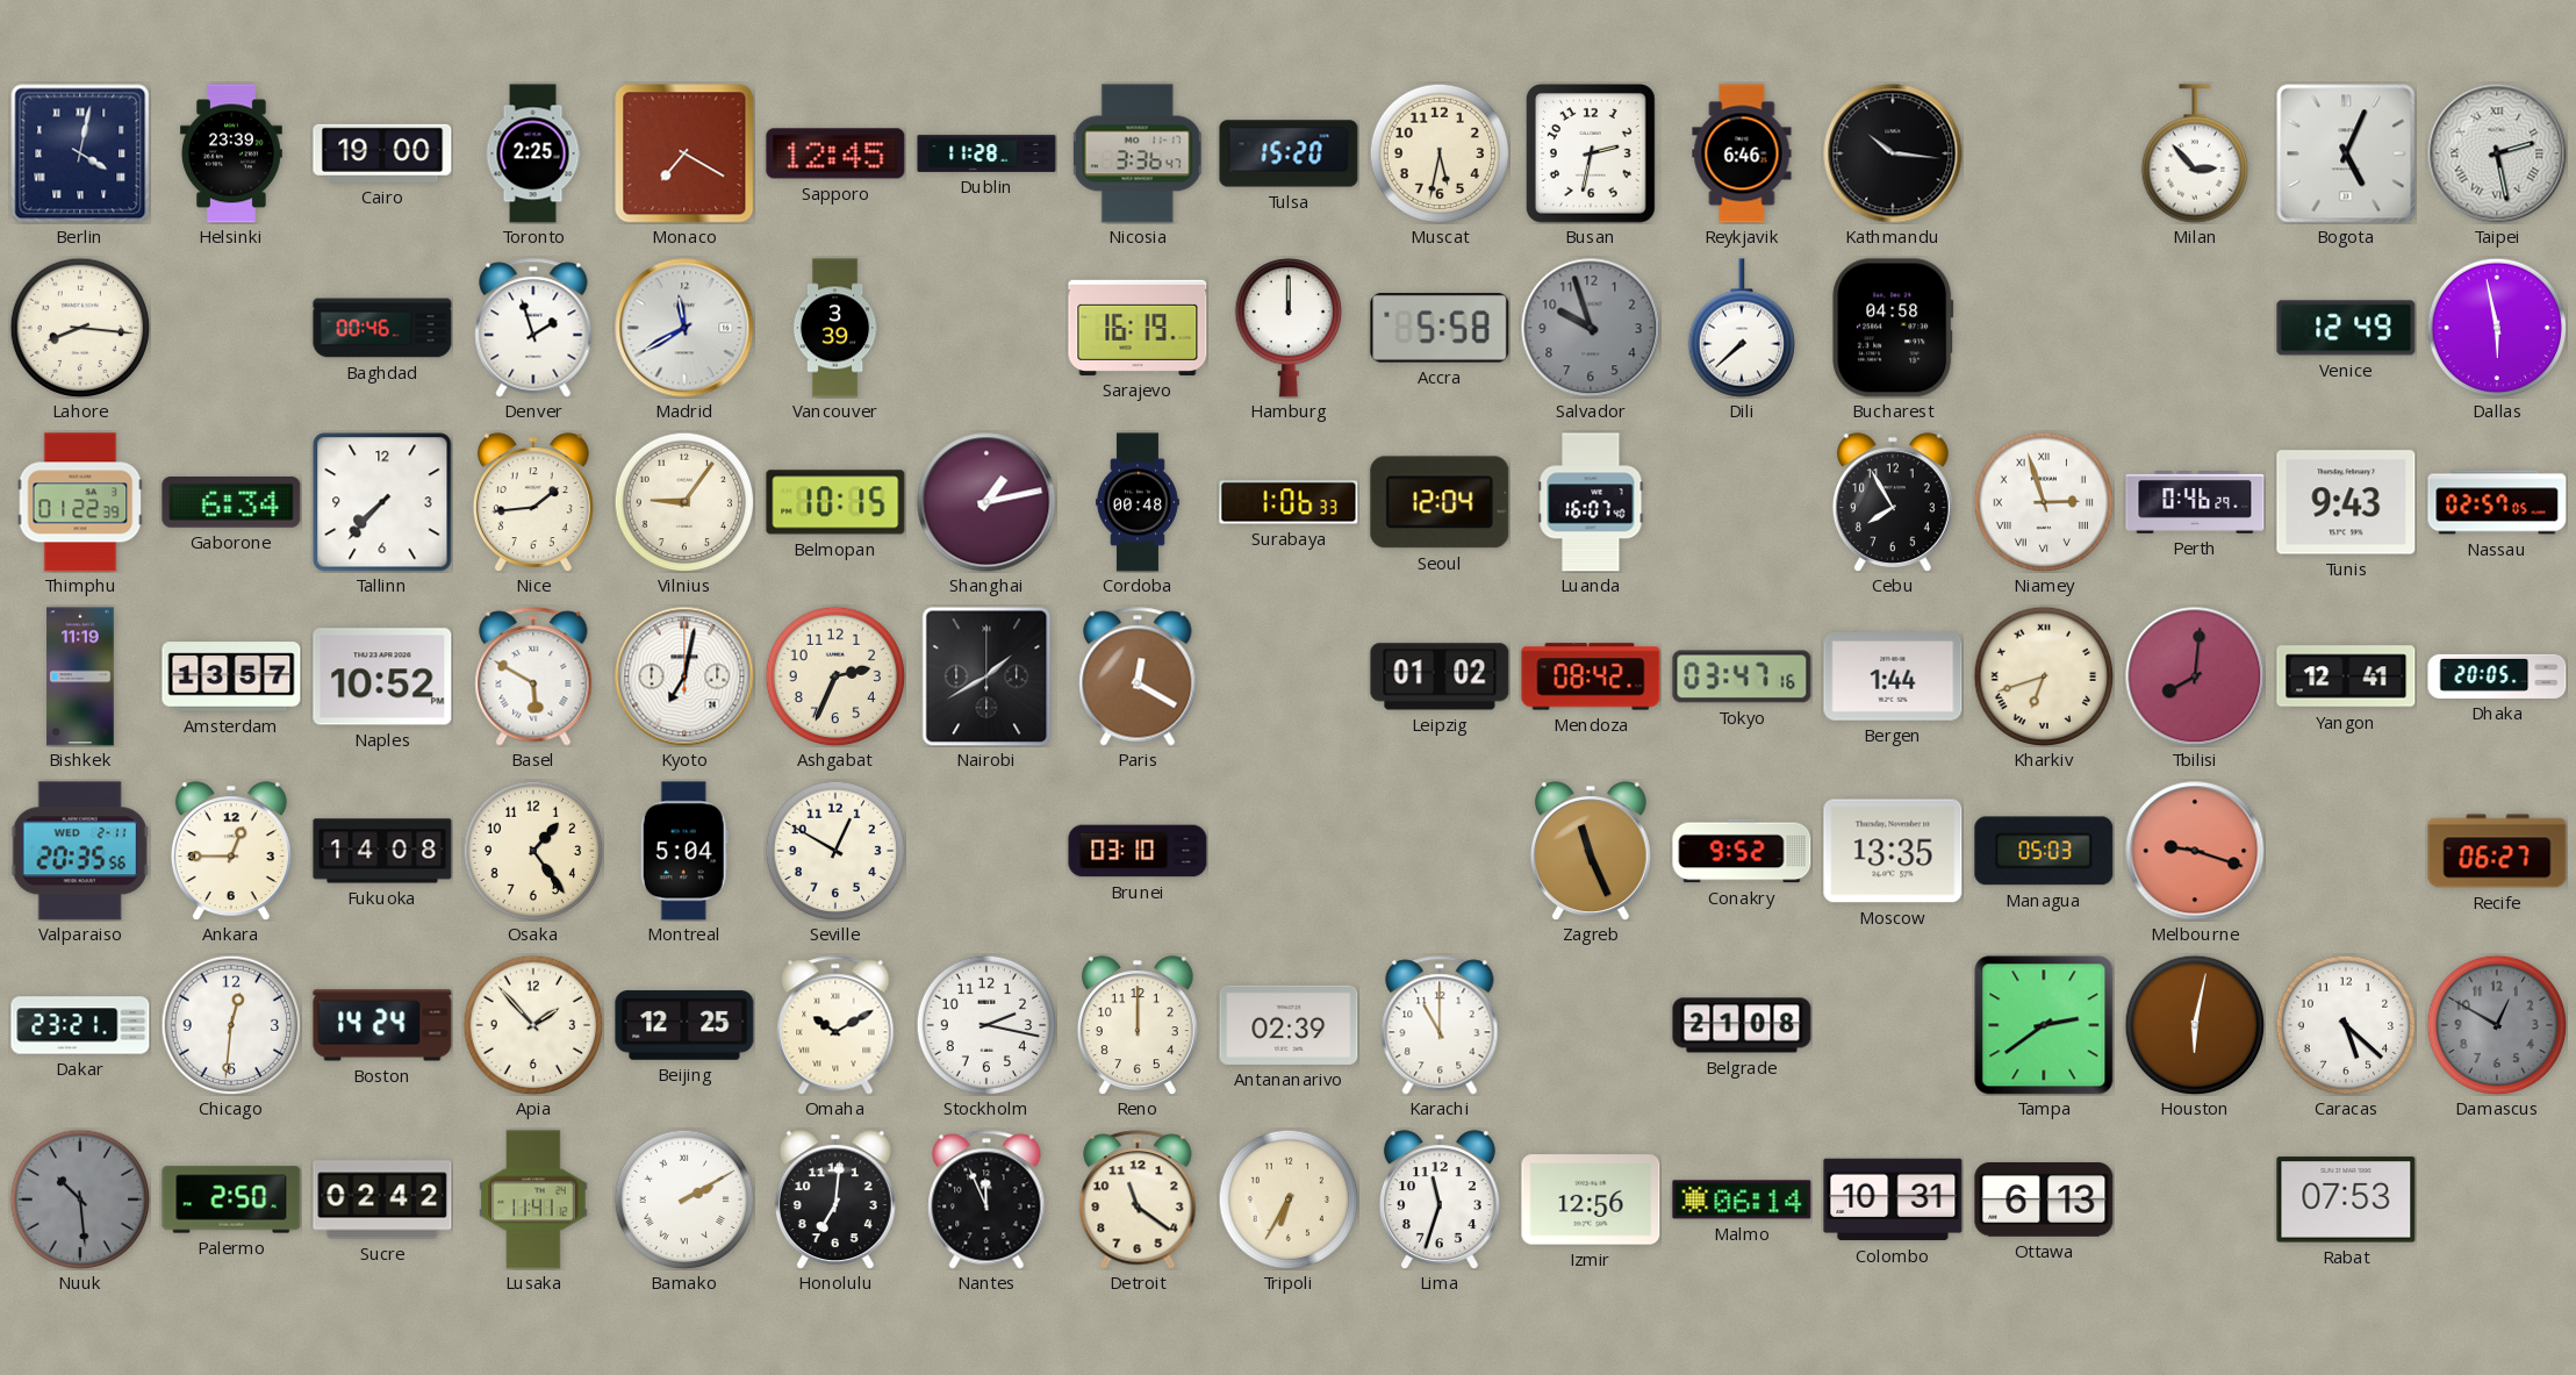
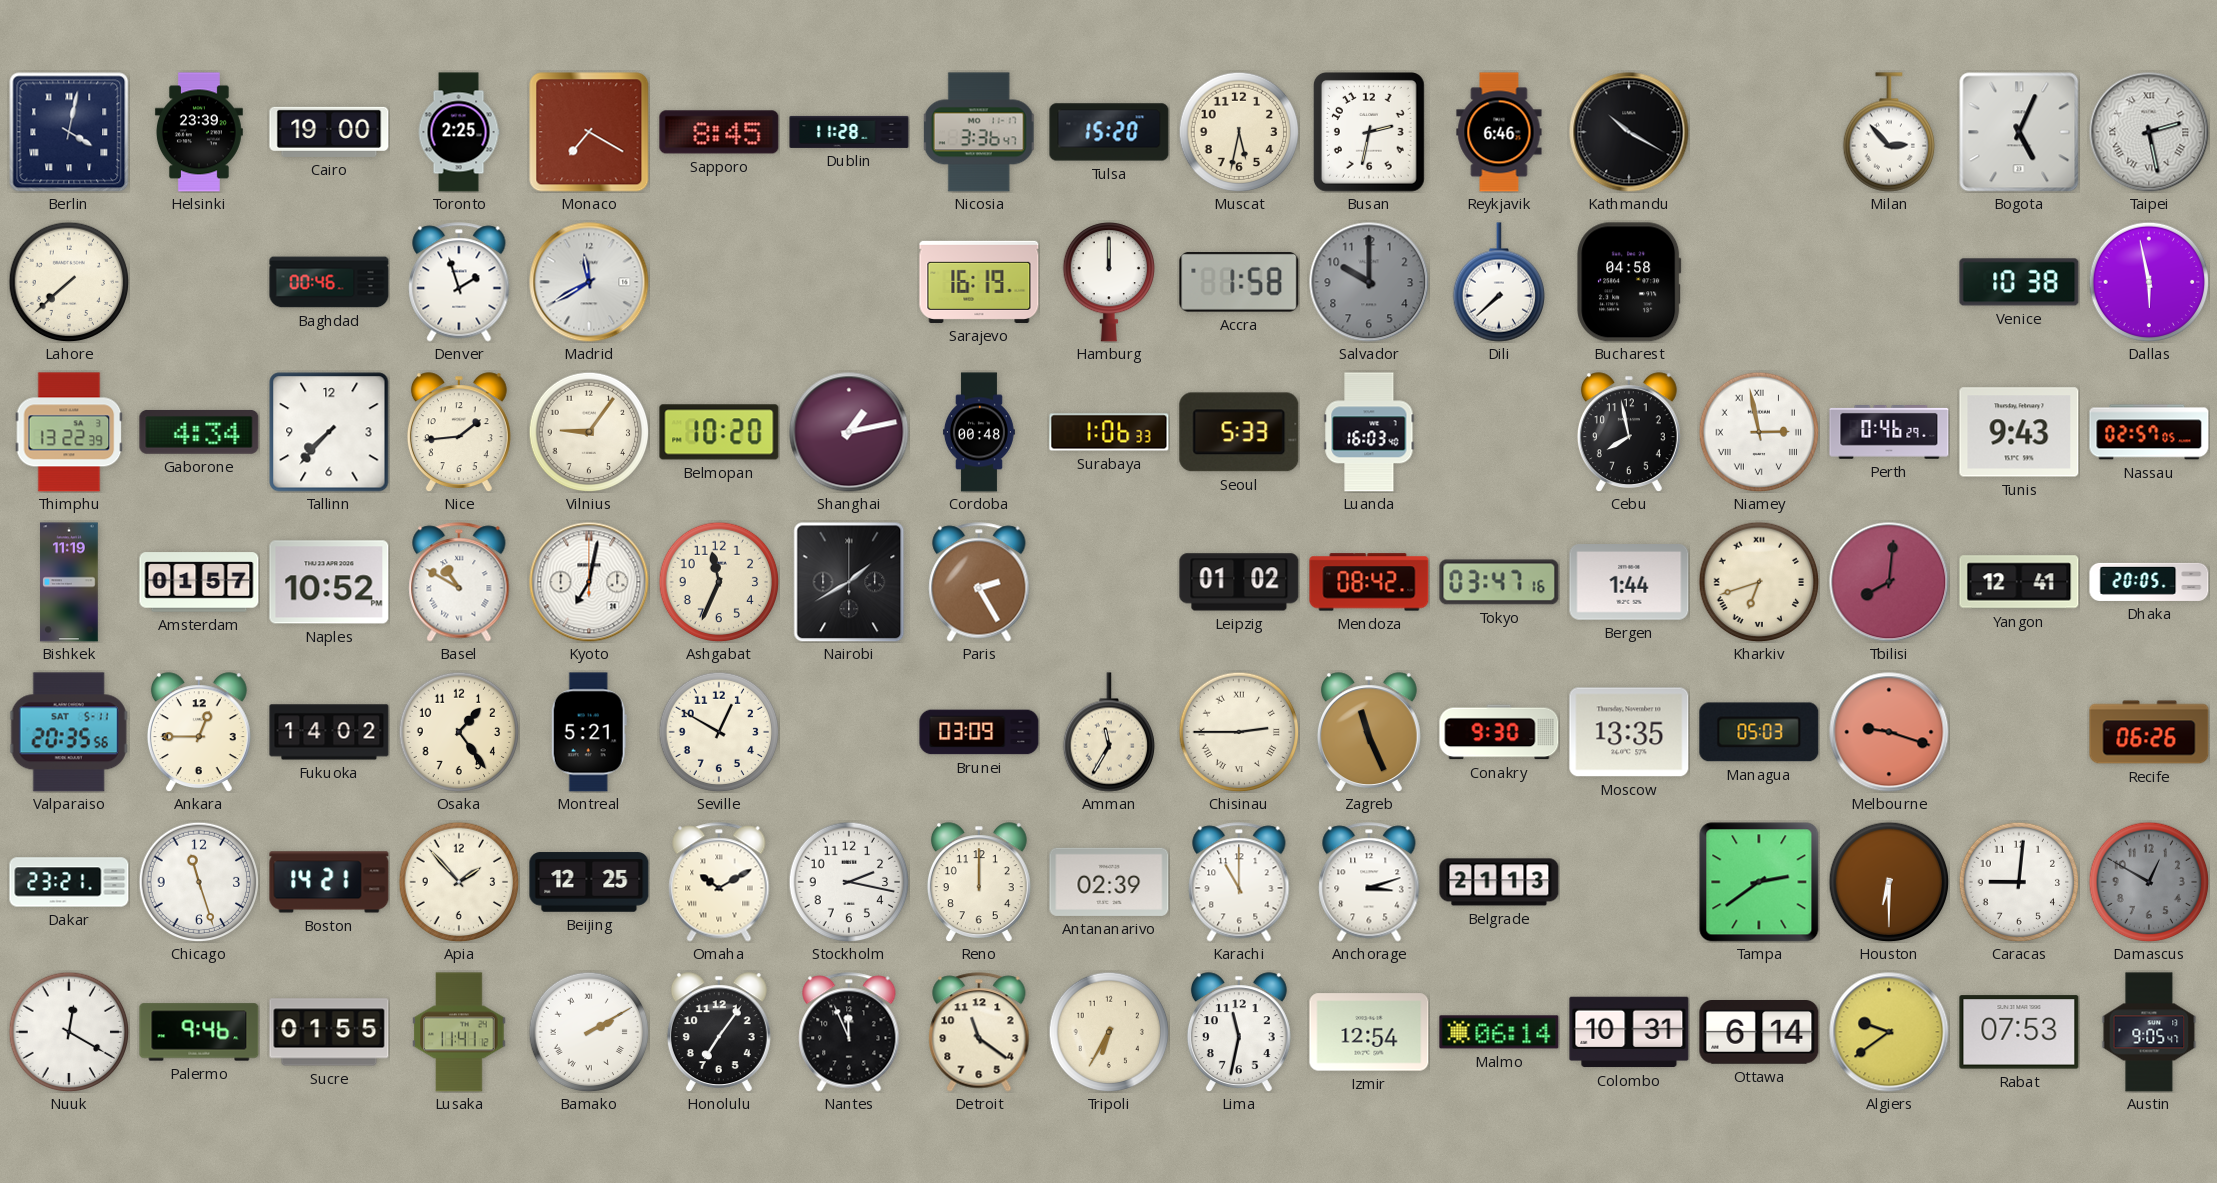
Sapporo: 12:45 -> 8:45 (719, 132)
Kathmandu: 10:16 -> 10:20 (1629, 132)
Lahore: 8:16 -> 7:38 (69, 282)
Vancouver: 3:39 -> none (835, 328)
Accra: 5:58 -> 1:58 (1239, 283)
Salvador: 9:57 -> 10:00 (1369, 282)
Venice: 12:49 -> 10:38 (2019, 282)
Thimphu: 01:22 -> 13:22 (69, 432)
Gaborone: 6:34 -> 4:34 (199, 432)
Belmopan: 10:15 -> 10:20 (719, 432)
Seoul: 12:04 -> 5:33 (1239, 432)
Luanda: 16:07 -> 16:03 (1369, 432)
Cebu: 7:55 -> 7:58 (1629, 432)
Niamey: 2:57 -> 2:58 (1759, 432)
Amsterdam: 13:57 -> 01:57 (199, 582)
Basel: 5:50 -> 10:50 (459, 582)
Ashgabat: 2:34 -> 11:34 (719, 582)
Paris: 12:20 -> 2:25 (979, 582)
Valparaiso date: WED 2-11 -> SAT 5-11 (69, 732)
Fukuoka: 14:08 -> 14:02 (329, 732)
Montreal: 5:04 -> 5:21 (589, 732)
Brunei: 03:10 -> 03:09 (979, 732)
Amman: none -> 11:35 (1108, 732)
Chisinau: none -> 2:45 (1239, 732)
Conakry: 9:52 -> 9:30 (1499, 732)
Recife: 06:27 -> 06:26 (2149, 732)
Chicago: 12:31 -> 11:27 (199, 882)
Boston: 14:24 -> 14:21 (329, 882)
Anchorage: none -> 3:12 (1369, 882)
Belgrade: 21:08 -> 21:13 (1499, 882)
Houston: 6:02 -> 6:30 (1889, 882)
Caracas: 5:22 -> 9:01 (2019, 882)
Nuuk: 10:29 -> 12:20 (69, 1032)
Nuuk dial: grey -> white (69, 1032)
Palermo: 2:50 -> 9:46 (199, 1032)
Sucre: 02:42 -> 01:55 (329, 1032)
Honolulu: 7:01 -> 7:06 (719, 1032)
Lima: 11:33 -> 11:32 (1239, 1032)
Izmir: 12:56 -> 12:54 (1369, 1032)
Ottawa: 6:13 -> 6:14 (1759, 1033)
Algiers: none -> 9:39 (1889, 1032)
Austin: none -> 9:05 (2149, 1032)
